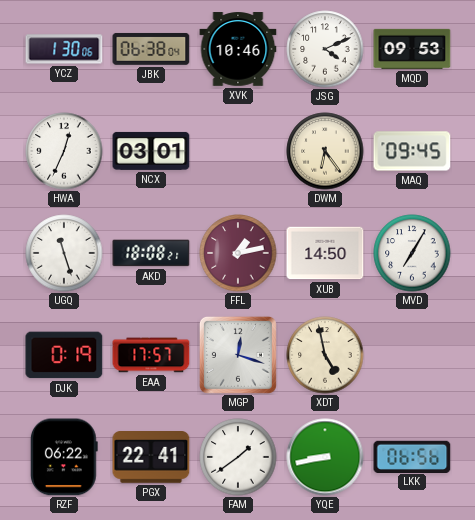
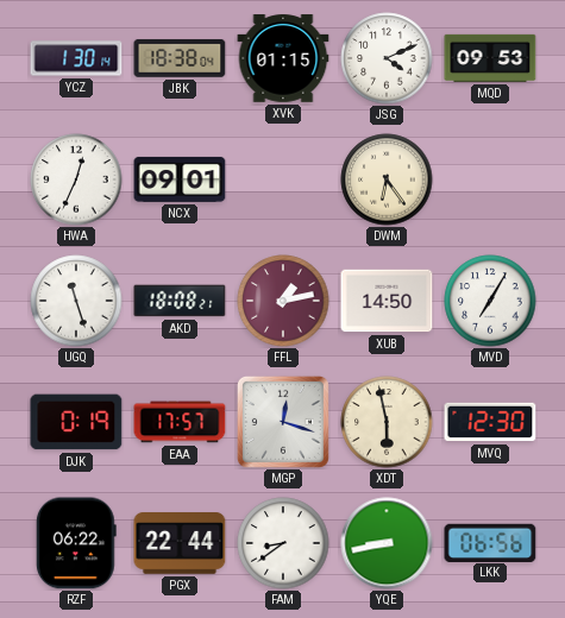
YCZ: 1:30:06 -> 1:30:14 (76, 58)
JBK: 06:38 -> 18:38 (180, 58)
XVK: 10:46 -> 01:15 (283, 58)
NCX: 03:01 -> 09:01 (180, 179)
MAQ: 09:45 -> none (412, 151)
XDT: 4:58 -> 5:58 (387, 422)
MVQ: none -> 12:30 (490, 422)
PGX: 22:41 -> 22:44 (180, 544)
FAM: 1:39 -> 8:39 (283, 543)
